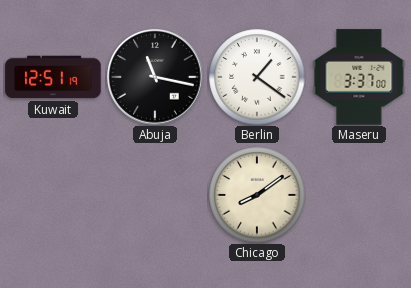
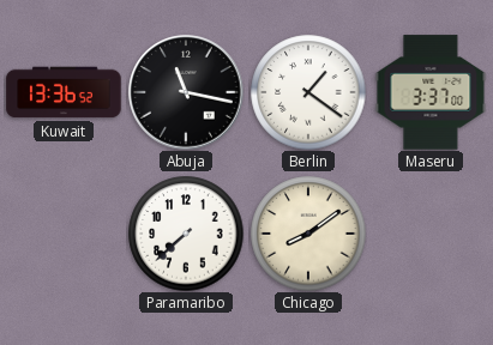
Kuwait: 12:51 -> 13:36 (64, 92)
Paramaribo: none -> 7:38 (186, 234)
